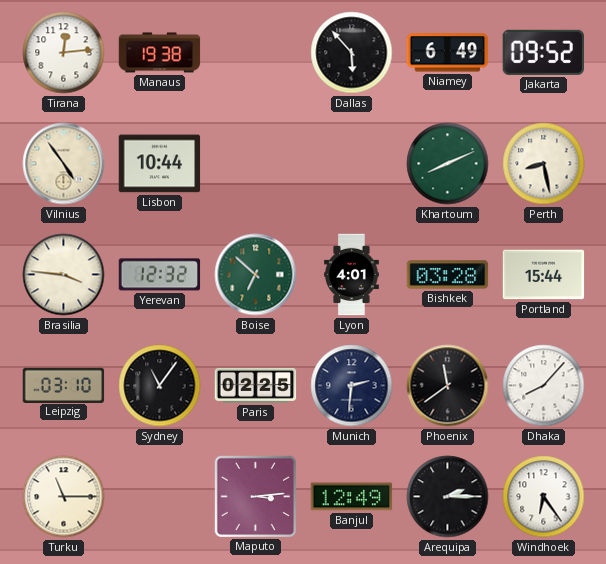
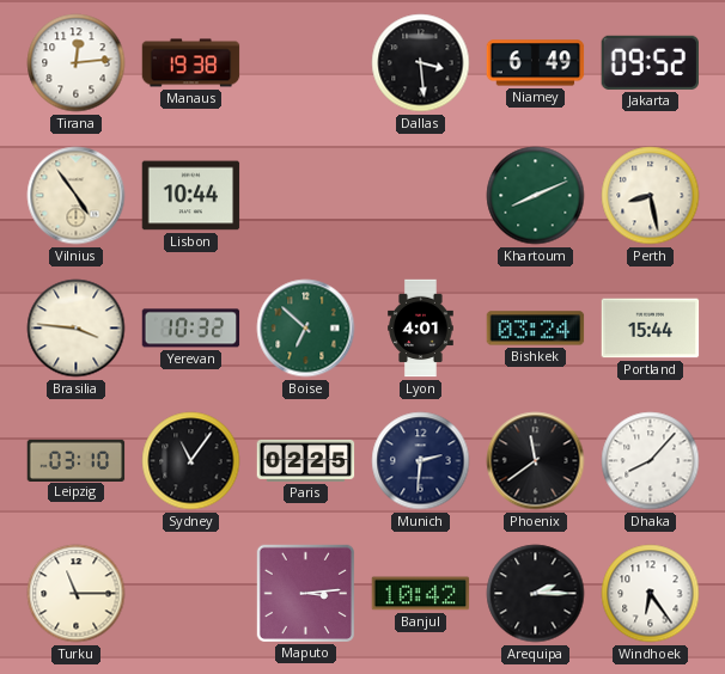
Dallas: 5:53 -> 3:29 (421, 63)
Yerevan: 12:32 -> 10:32 (191, 329)
Bishkek: 03:28 -> 03:24 (536, 329)
Banjul: 12:49 -> 10:42 (421, 594)
